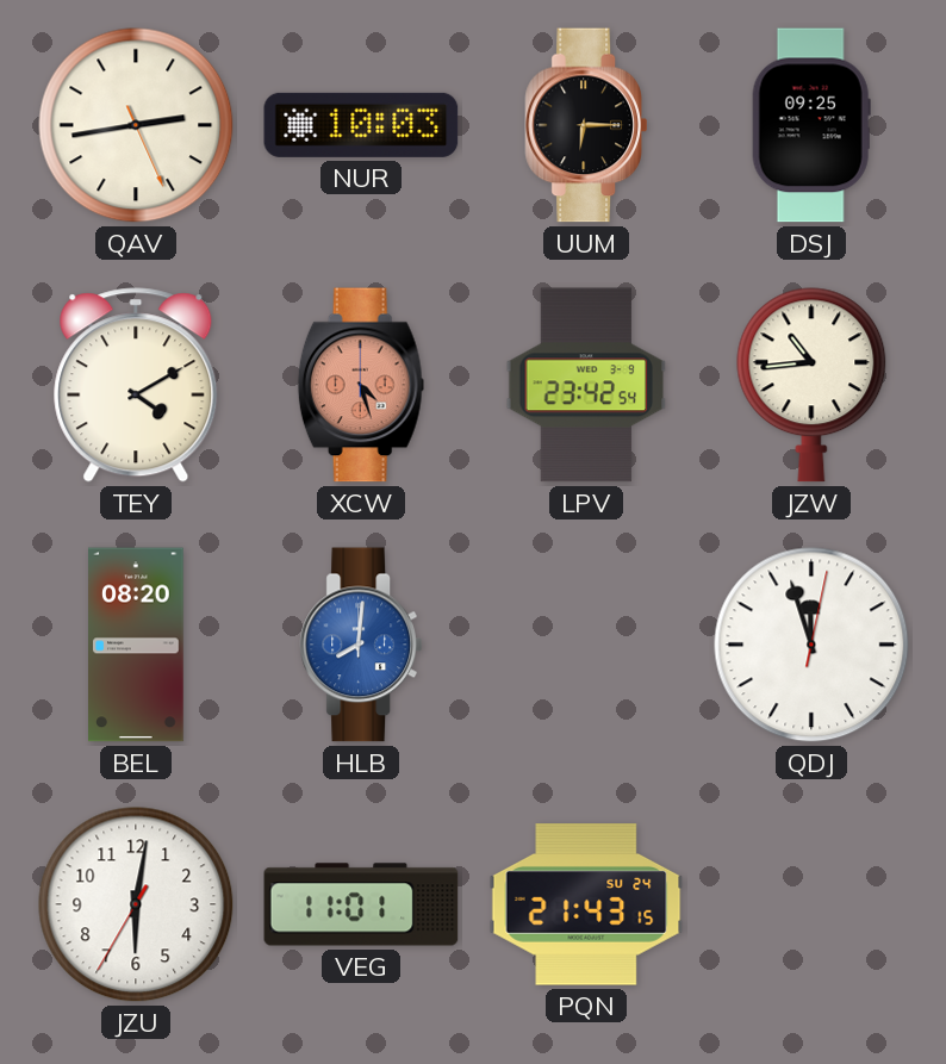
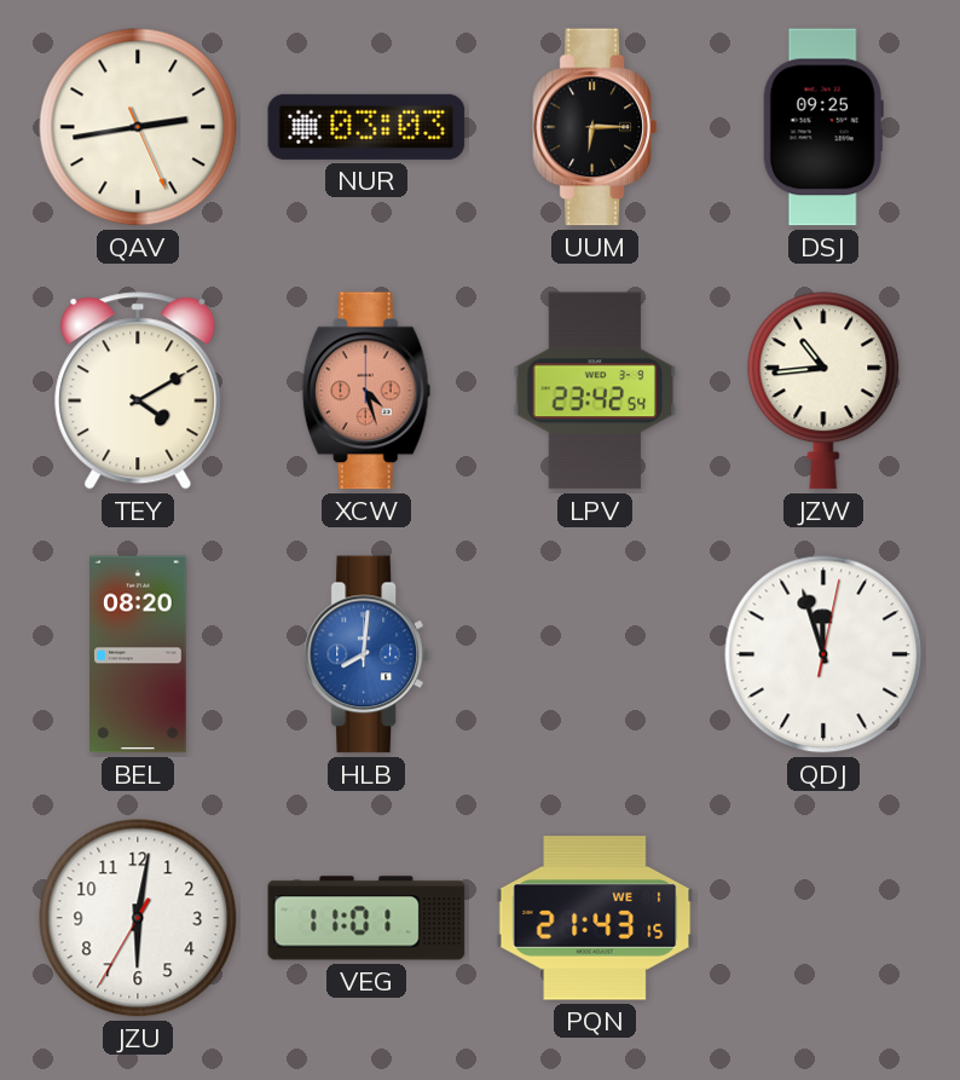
NUR: 10:03 -> 03:03 (366, 127)
PQN date: SU 24 -> WE 1 (595, 918)
